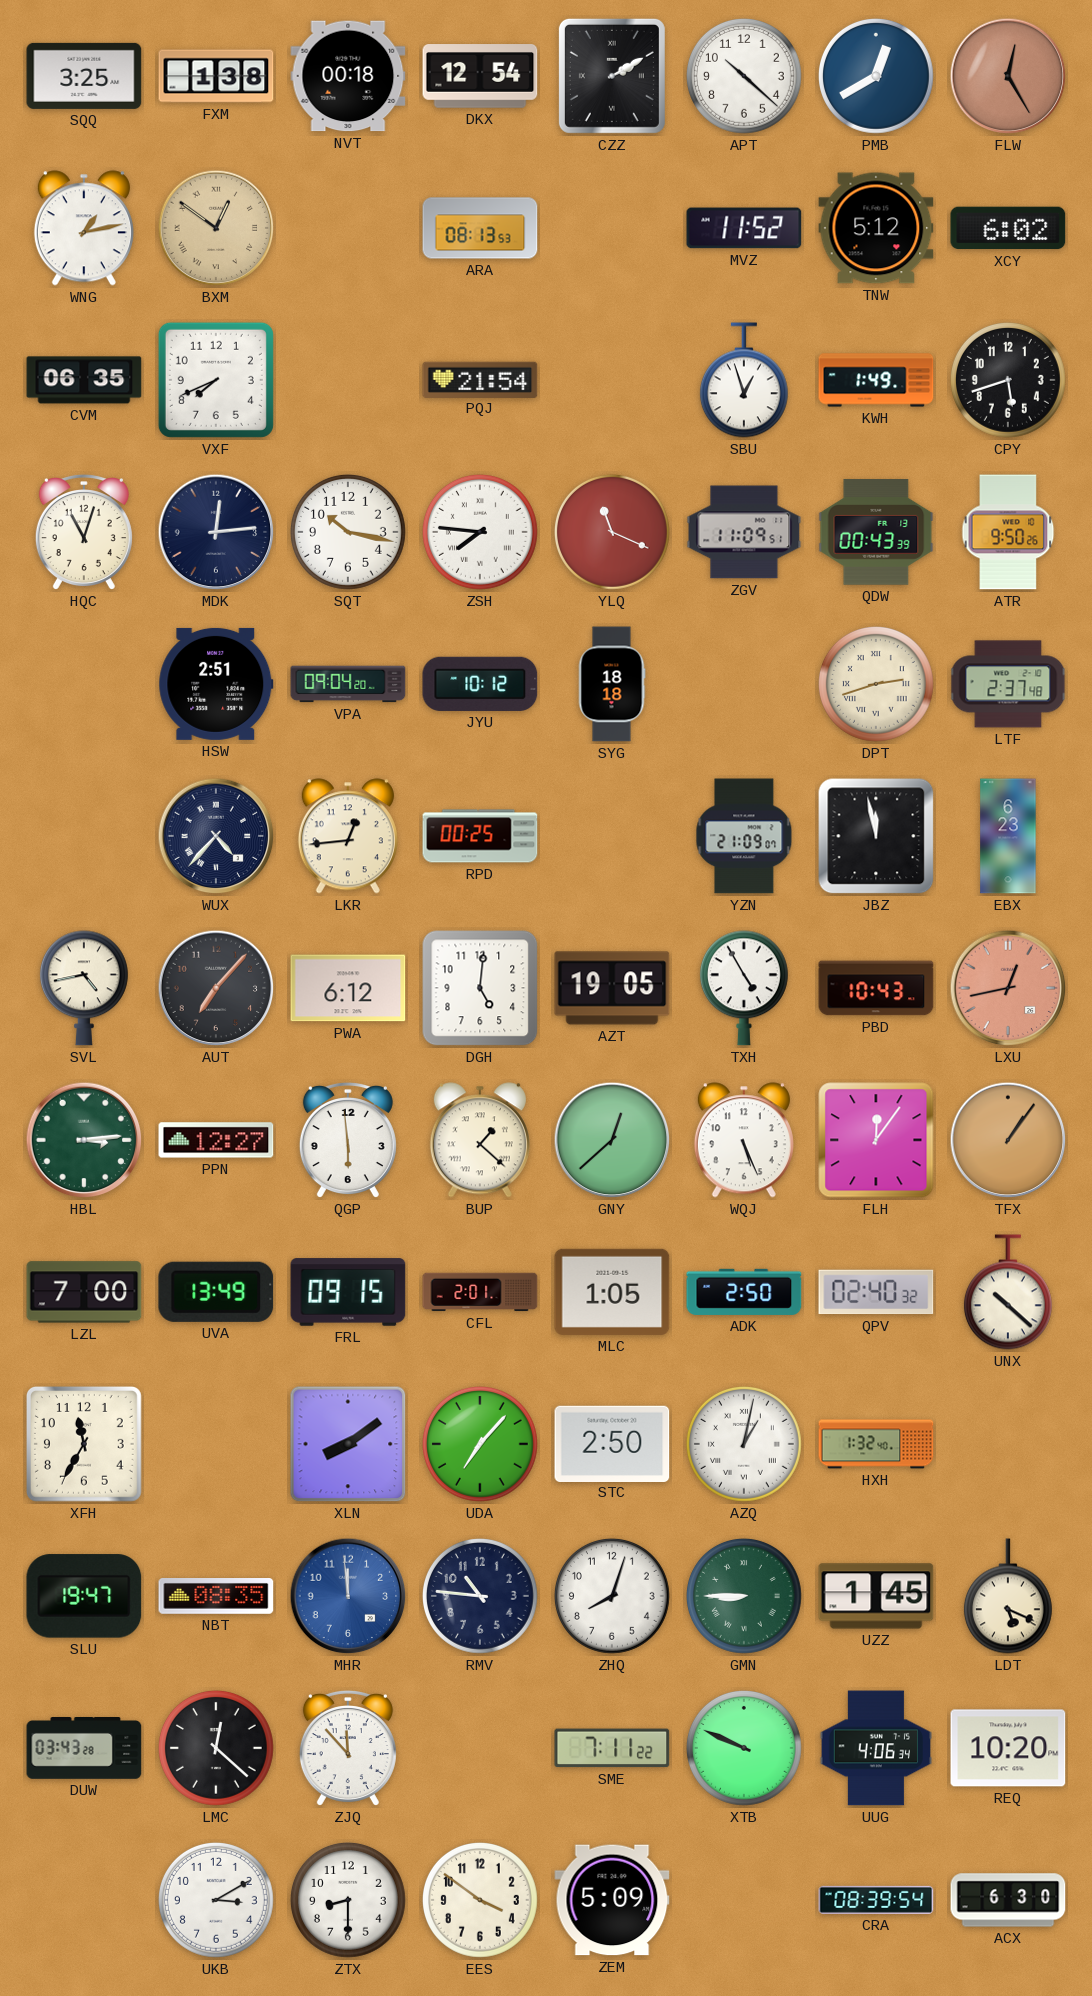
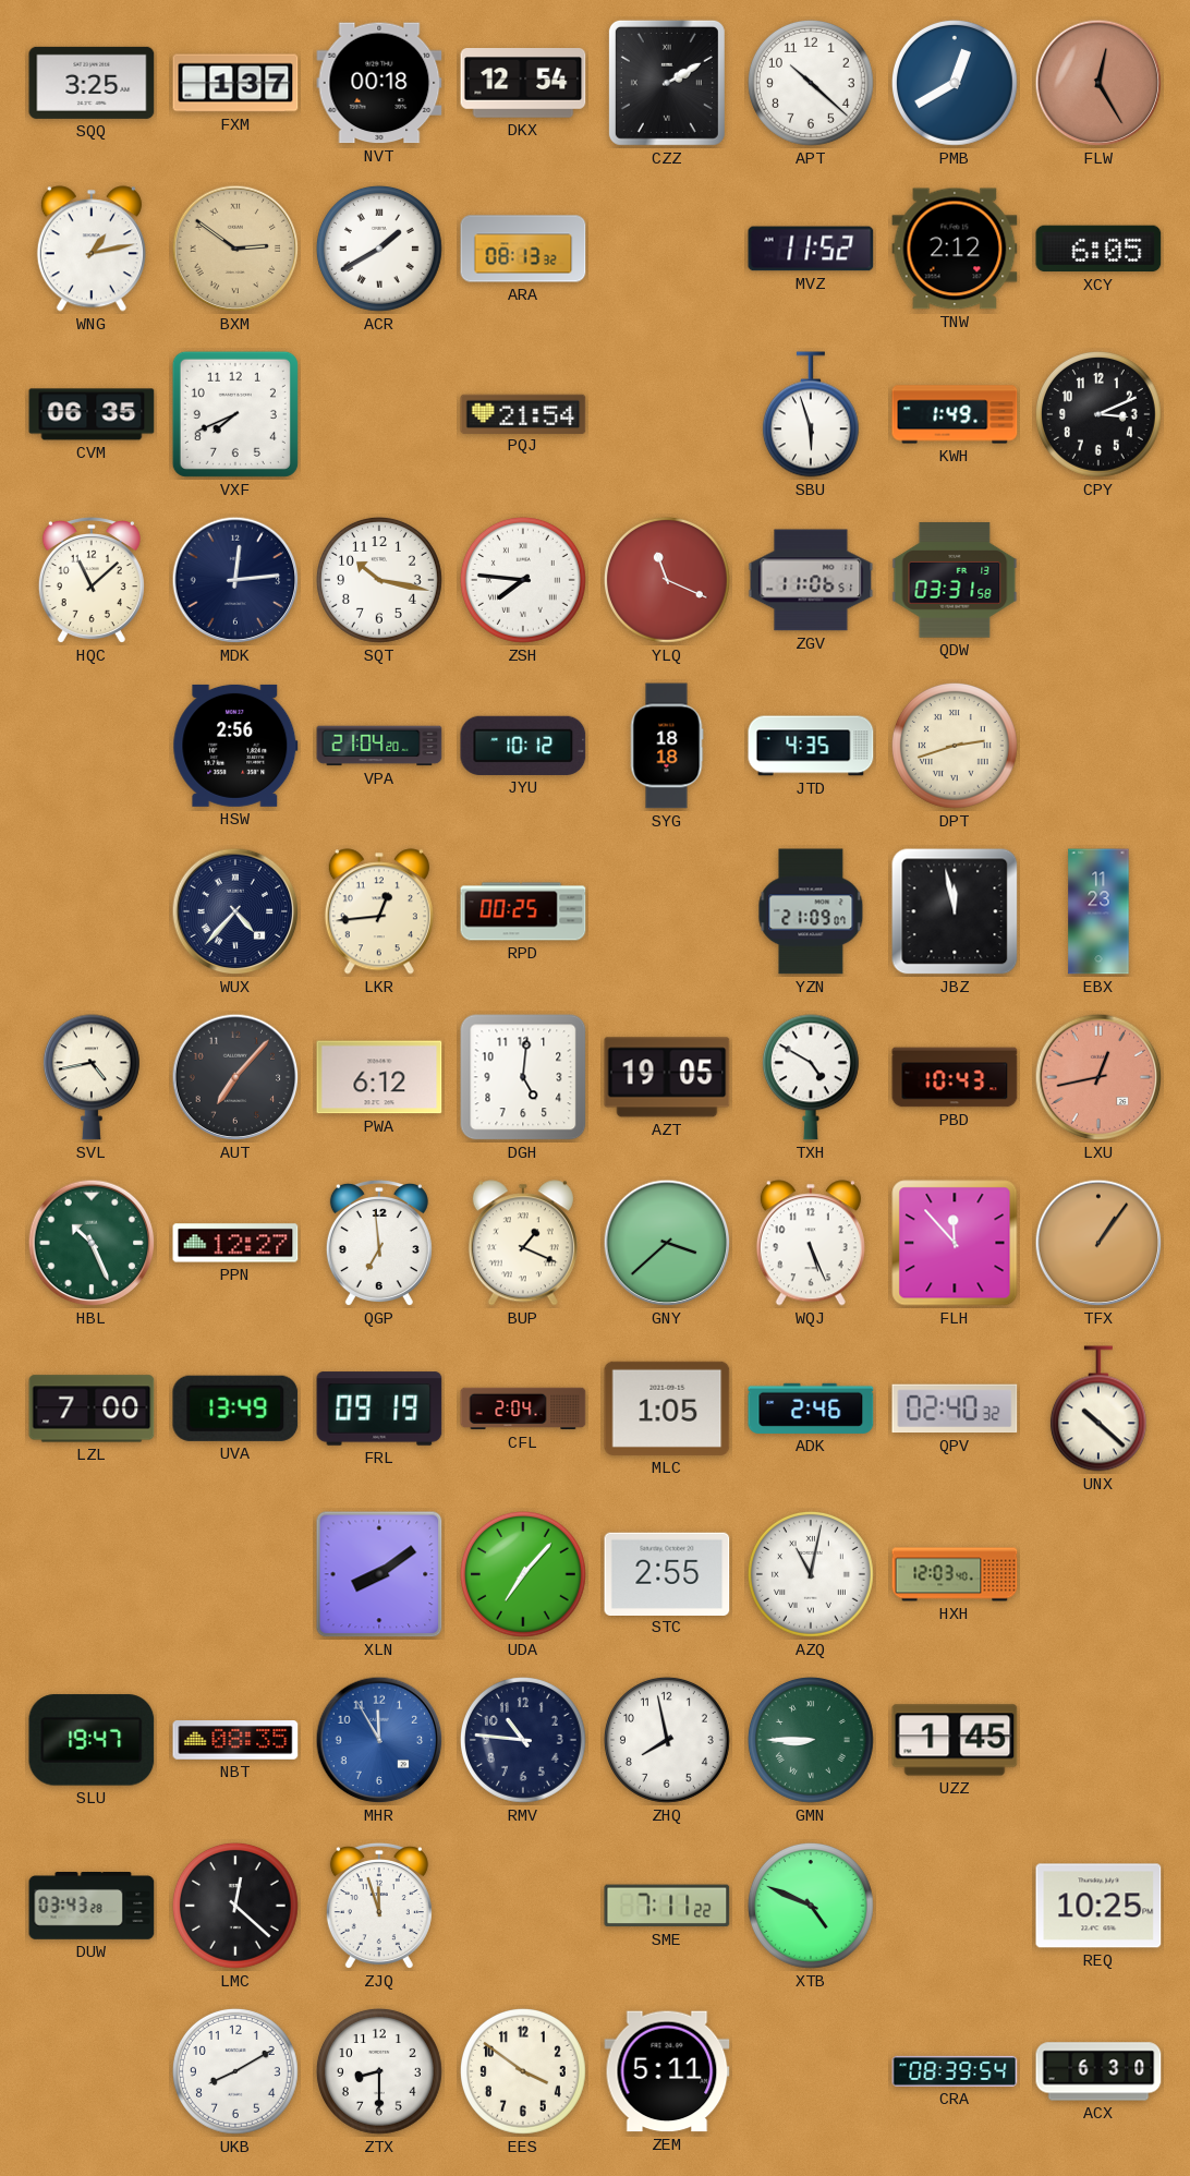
FXM: 1:38 -> 1:37 (235, 83)
BXM: 12:51 -> 2:51 (235, 249)
ACR: none -> 1:40 (379, 249)
ARA: 08:13:53 -> 08:13:32 (523, 249)
TNW: 5:12 -> 2:12 (955, 249)
XCY: 6:02 -> 6:05 (1098, 249)
SBU: 12:57 -> 5:57 (811, 414)
CPY: 5:42 -> 3:11 (1098, 414)
HQC: 11:03 -> 11:08 (92, 580)
ZGV: 11:09 -> 11:06 (811, 580)
QDW: 00:43 -> 03:31 (955, 580)
ATR: 9:50 -> none (1008, 532)
HSW: 2:51 -> 2:56 (235, 746)
VPA: 09:04 -> 21:04 (379, 746)
JTD: none -> 4:35 (811, 746)
LTF: 2:37 -> none (1008, 684)
EBX: 6:23 -> 11:23 (1098, 911)
TXH: 4:55 -> 4:50 (811, 1077)
HBL: 3:14 -> 10:26 (92, 1243)
QGP: 5:59 -> 6:59 (379, 1243)
BUP: 1:22 -> 1:19 (523, 1243)
GNY: 12:38 -> 3:38 (667, 1243)
FLH: 12:06 -> 11:53 (955, 1243)
FRL: 09:15 -> 09:19 (379, 1409)
CFL: 2:01 -> 2:04 (523, 1409)
ADK: 2:50 -> 2:46 (811, 1409)
XFH: 11:35 -> none (84, 1444)
STC: 2:50 -> 2:55 (667, 1573)
AZQ: 1:02 -> 11:02 (811, 1574)
HXH: 1:32 -> 12:03 (955, 1574)
MHR: 11:59 -> 11:55 (379, 1740)
ZHQ: 8:03 -> 7:58 (667, 1740)
LDT: 5:19 -> none (1008, 1596)
ZJQ: 11:53 -> 11:57 (379, 1906)
XTB: 9:49 -> 4:49 (811, 1906)
UUG: 4:06 -> none (875, 1748)
REQ: 10:20 -> 10:25 (1098, 1906)
UKB: 3:10 -> 8:10 (235, 2071)
ZEM: 5:09 -> 5:11 (667, 2071)
